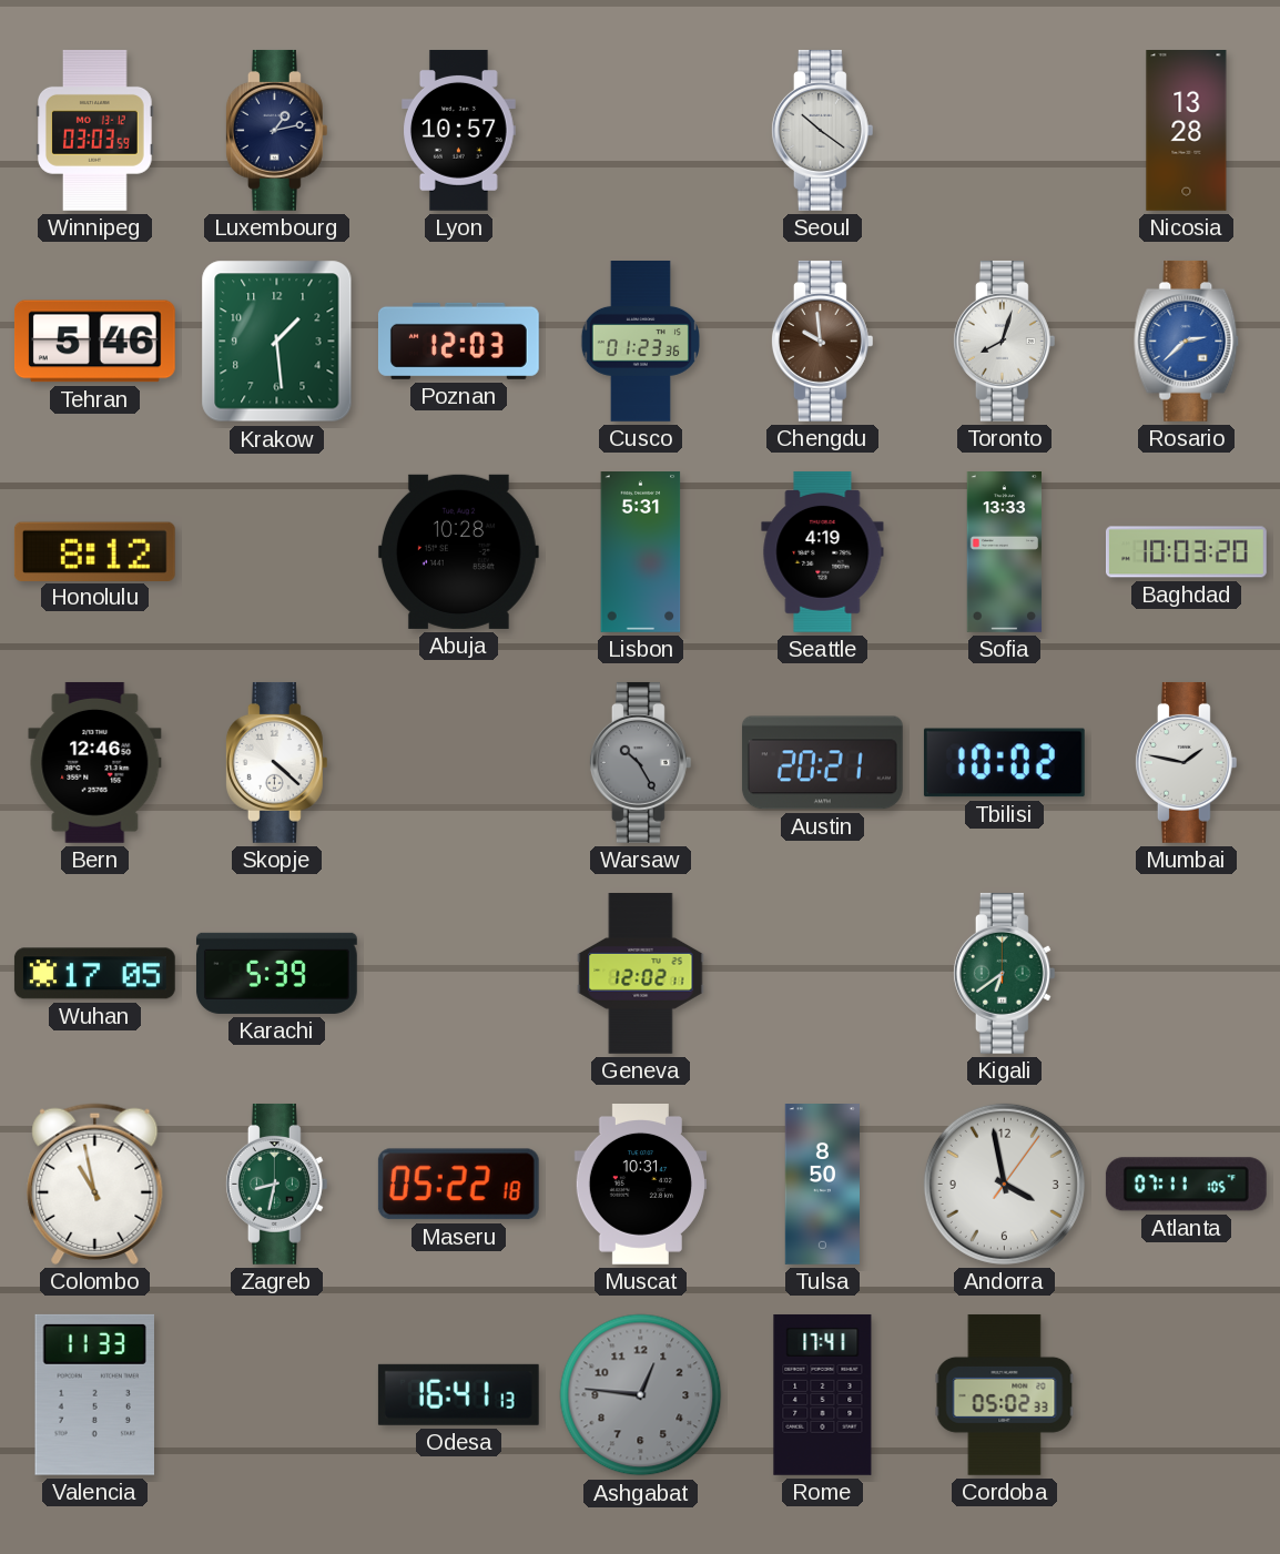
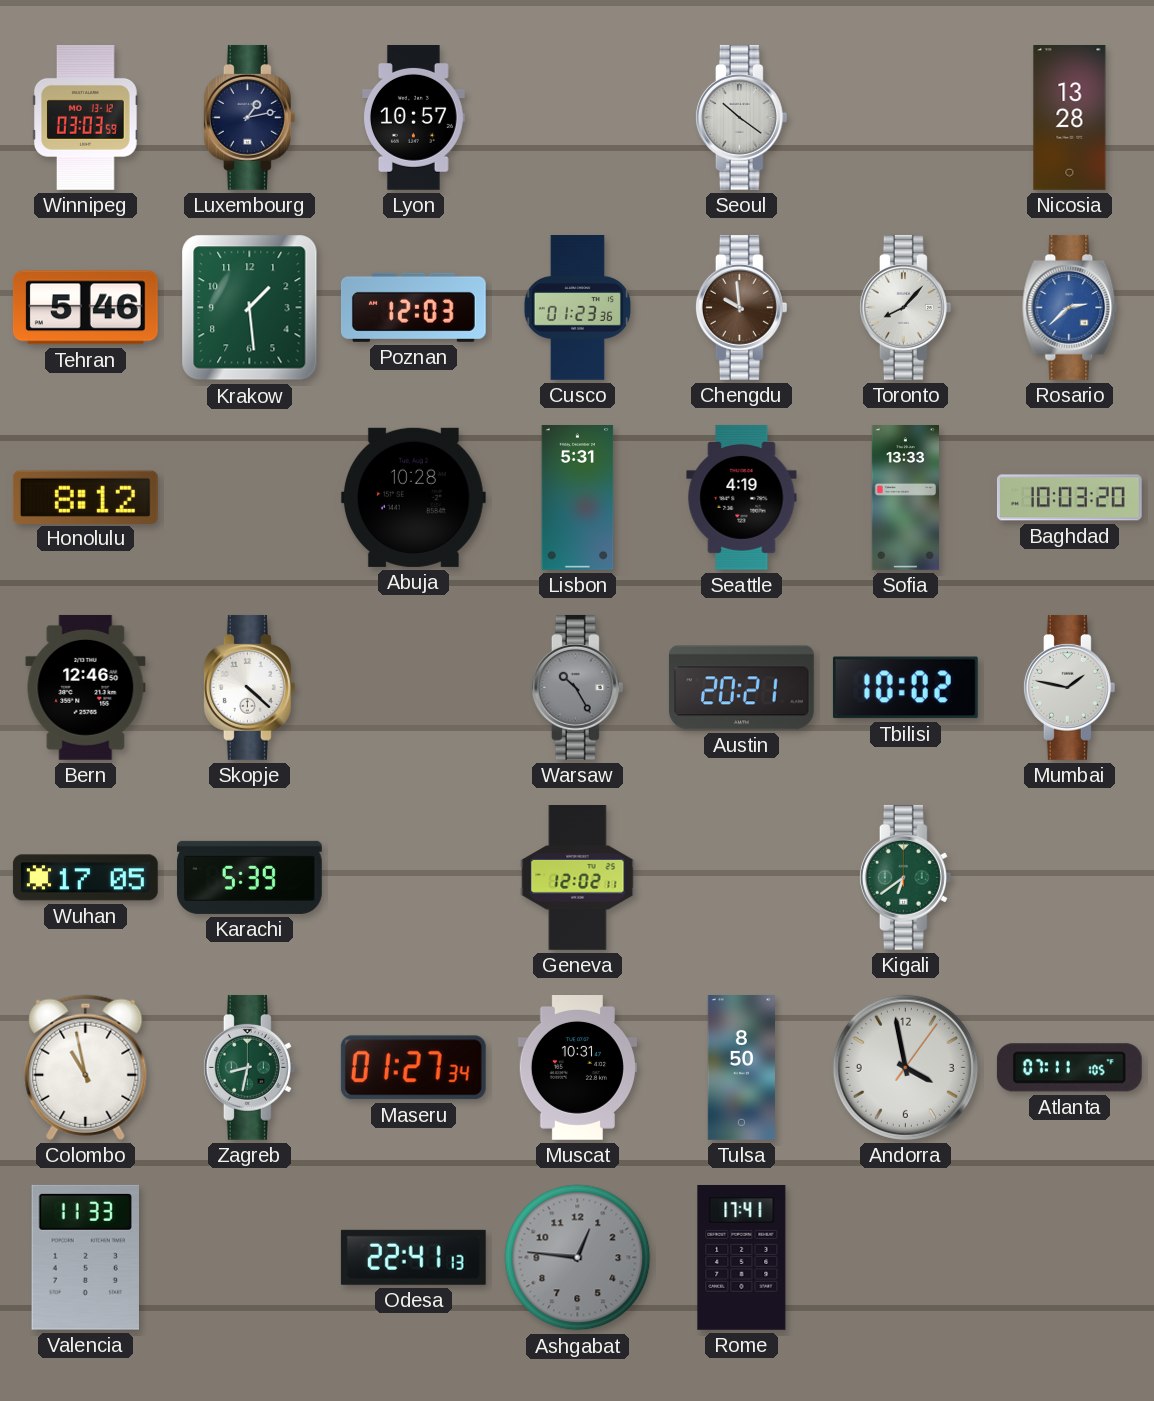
Toronto: 8:03 -> 8:07 (905, 307)
Maseru: 05:22 -> 01:27 (413, 1068)
Odesa: 16:41 -> 22:41 (413, 1257)
Cordoba: 05:02 -> none (1005, 1394)
